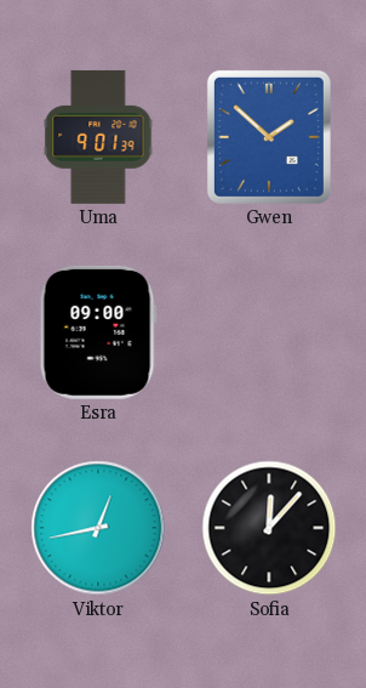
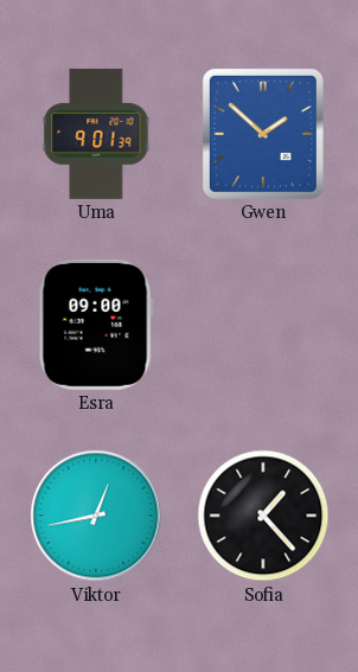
Sofia: 12:07 -> 1:23 (263, 516)
